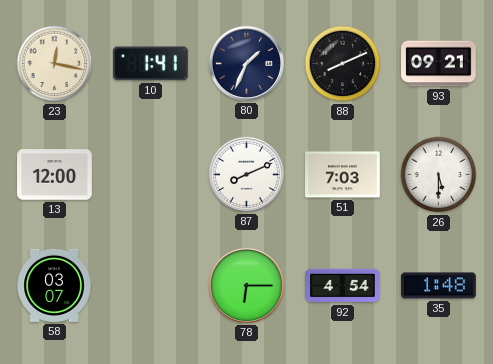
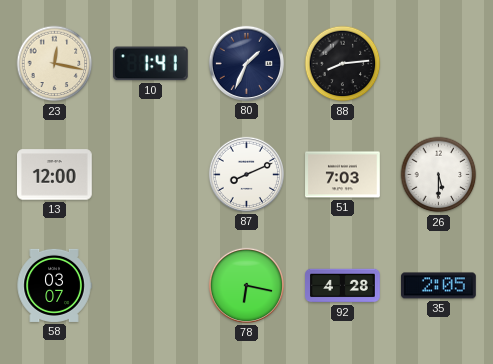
88: 8:11 -> 8:14 (343, 64)
93: 09:21 -> none (439, 64)
78: 6:15 -> 6:17 (246, 285)
92: 4:54 -> 4:28 (343, 286)
35: 1:48 -> 2:05 (439, 286)
